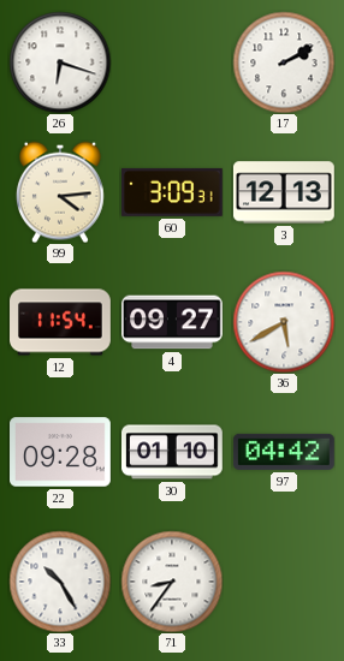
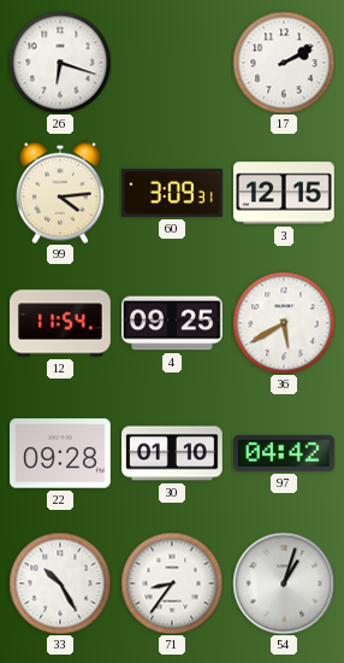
3: 12:13 -> 12:15 (284, 193)
4: 09:27 -> 09:25 (173, 323)
54: none -> 1:03 (284, 583)
